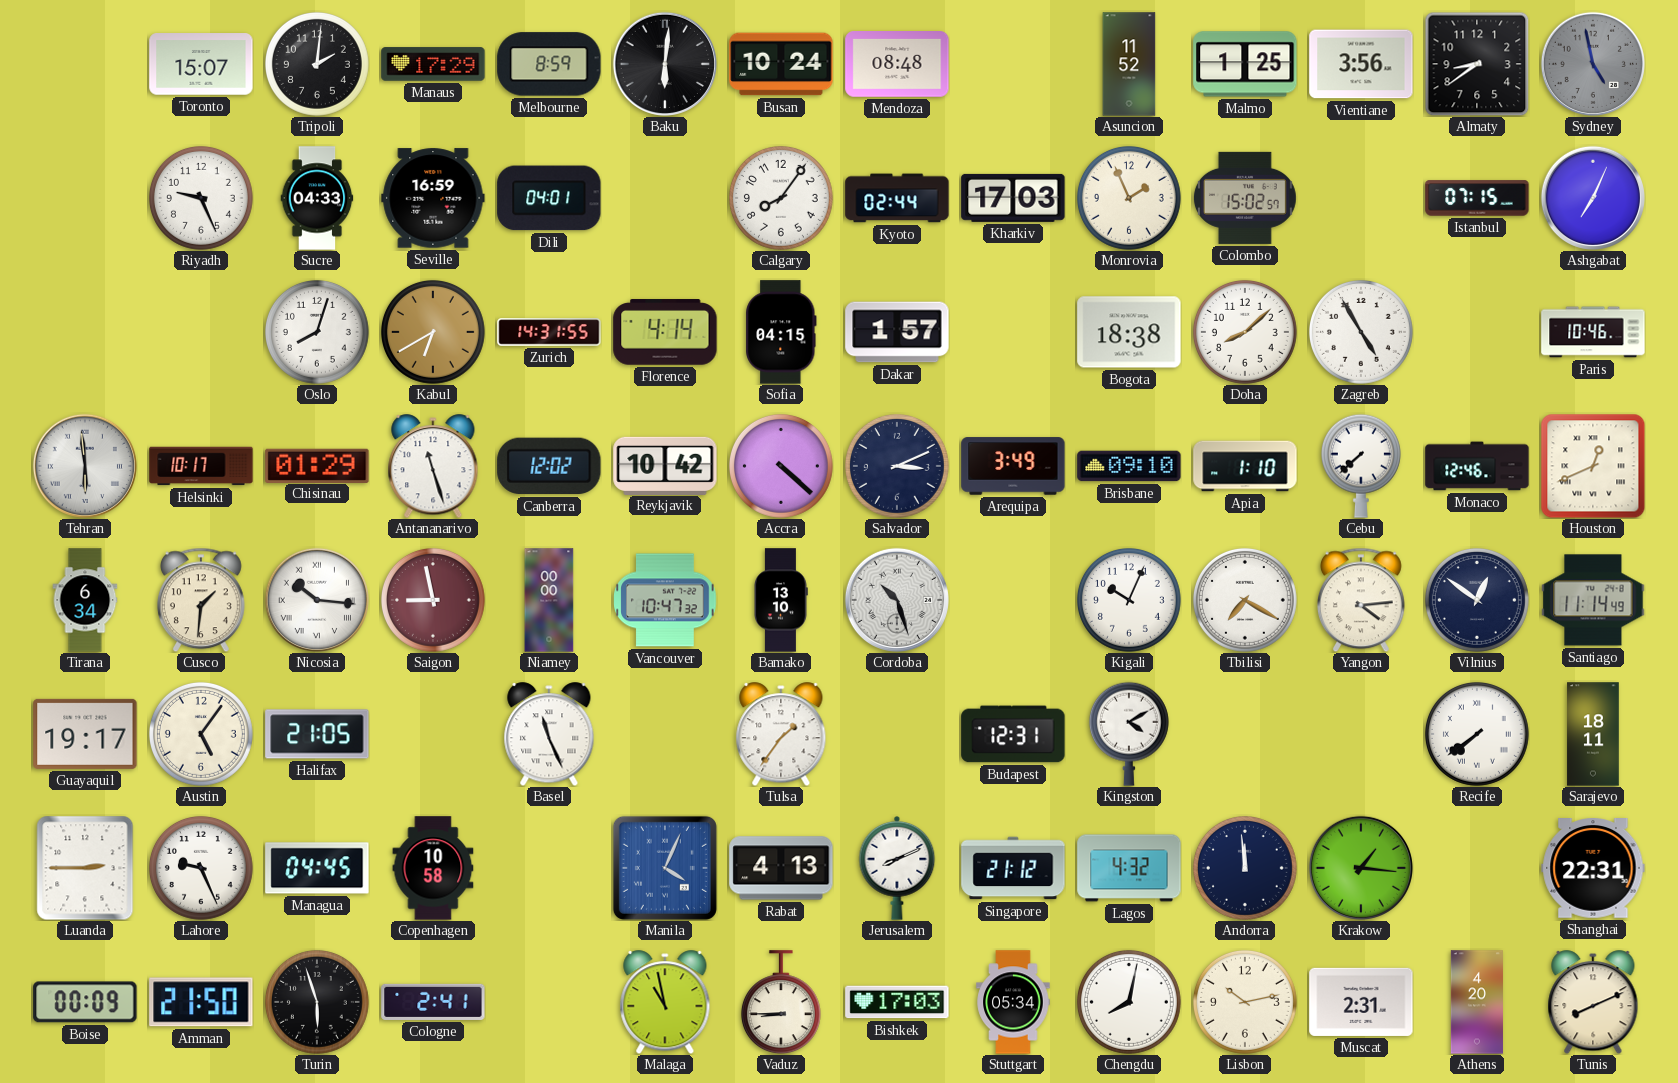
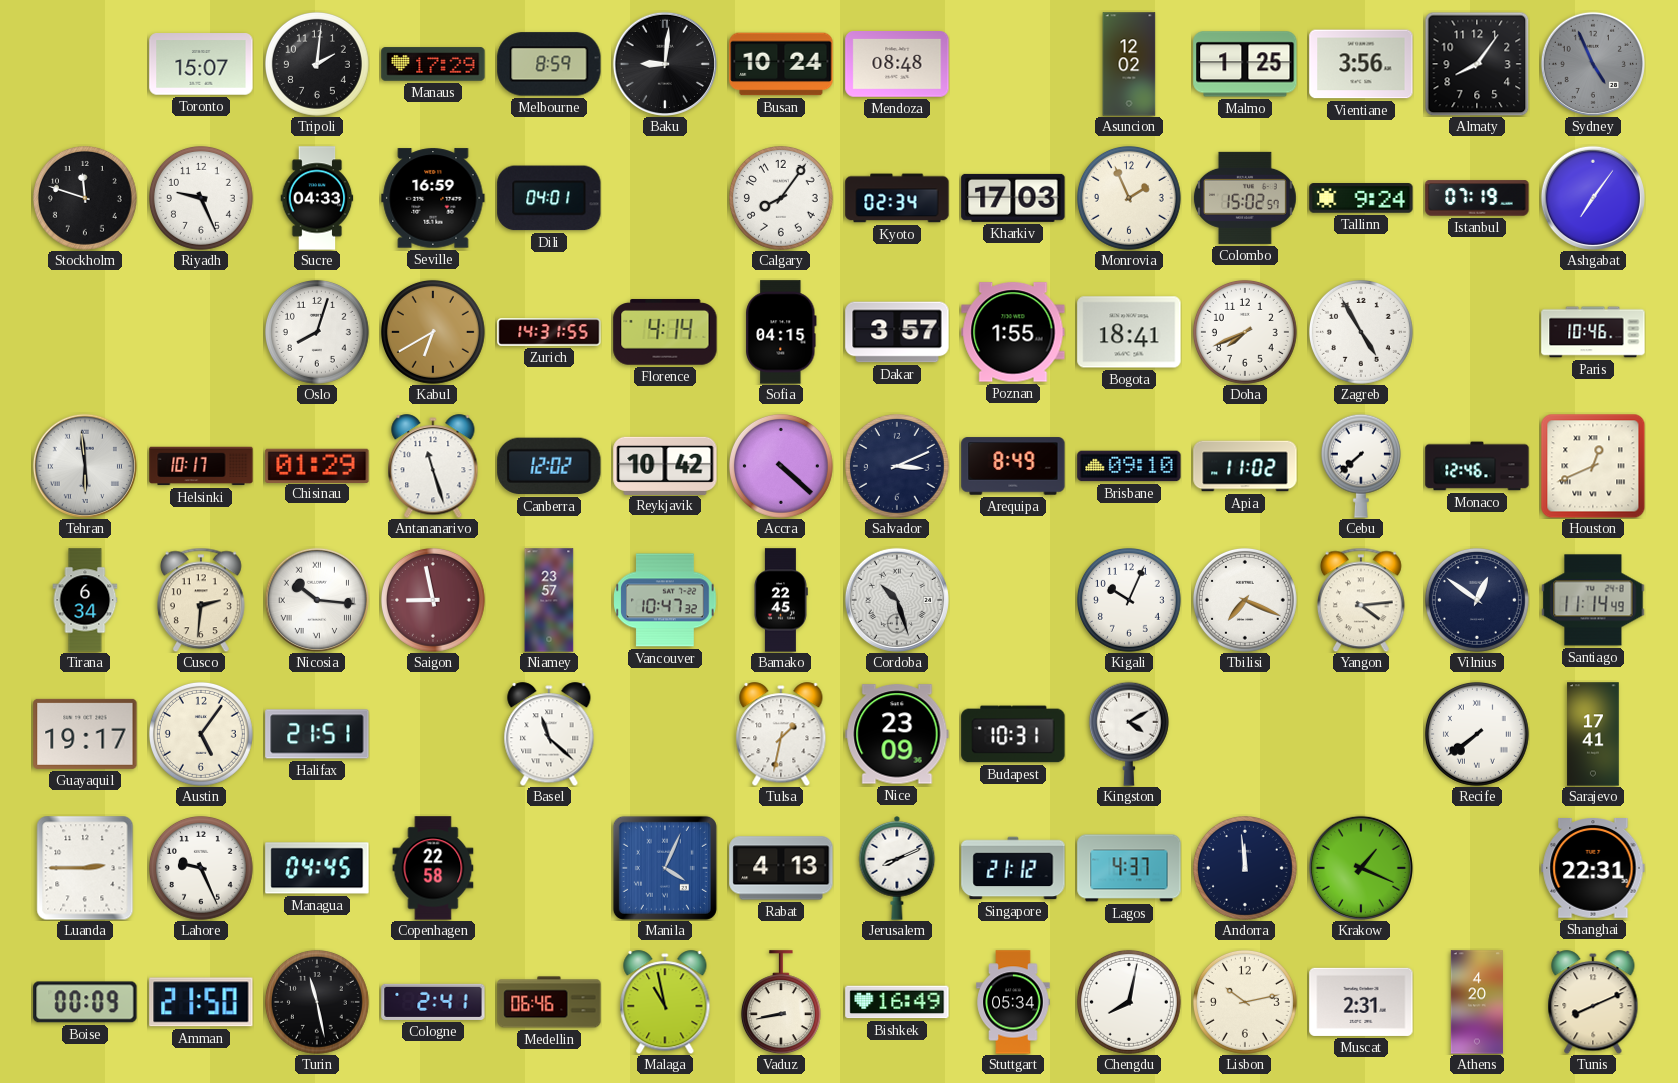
Baku: 6:01 -> 9:01 (665, 64)
Asuncion: 11:52 -> 12:02 (1129, 64)
Almaty: 8:39 -> 8:06 (1477, 64)
Sydney: 4:58 -> 4:56 (1593, 64)
Stockholm: none -> 11:48 (85, 198)
Kyoto: 02:44 -> 02:34 (897, 198)
Tallinn: none -> 9:24 (1361, 198)
Istanbul: 07:15 -> 07:19 (1477, 198)
Ashgabat: 7:04 -> 7:06 (1593, 198)
Dakar: 1:57 -> 3:57 (897, 332)
Poznan: none -> 1:55 (1013, 332)
Bogota: 18:38 -> 18:41 (1129, 332)
Doha: 8:08 -> 7:41 (1245, 332)
Arequipa: 3:49 -> 8:49 (1013, 466)
Apia: 1:10 -> 11:02 (1245, 466)
Cusco: 1:31 -> 2:31 (201, 600)
Niamey: 00:00 -> 23:57 (549, 600)
Bamako: 13:10 -> 22:45 (781, 600)
Tbilisi: 7:20 -> 7:19 (1245, 600)
Halifax: 21:05 -> 21:51 (317, 734)
Basel: 11:26 -> 11:22 (549, 734)
Tulsa: 1:36 -> 1:32 (781, 734)
Nice: none -> 23:09 (897, 734)
Budapest: 12:31 -> 10:31 (1013, 734)
Sarajevo: 18:11 -> 17:41 (1593, 734)
Copenhagen: 10:58 -> 22:58 (433, 868)
Lagos: 4:32 -> 4:37 (1129, 868)
Krakow: 1:16 -> 1:19 (1361, 868)
Turin: 5:57 -> 11:28 (317, 1002)
Medellin: none -> 06:46 (549, 1002)
Vaduz: 8:45 -> 8:43 (781, 1002)
Bishkek: 17:03 -> 16:49 (897, 1002)
